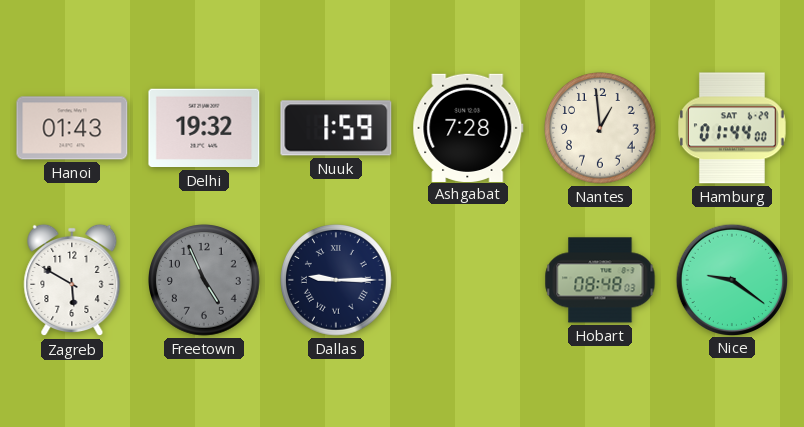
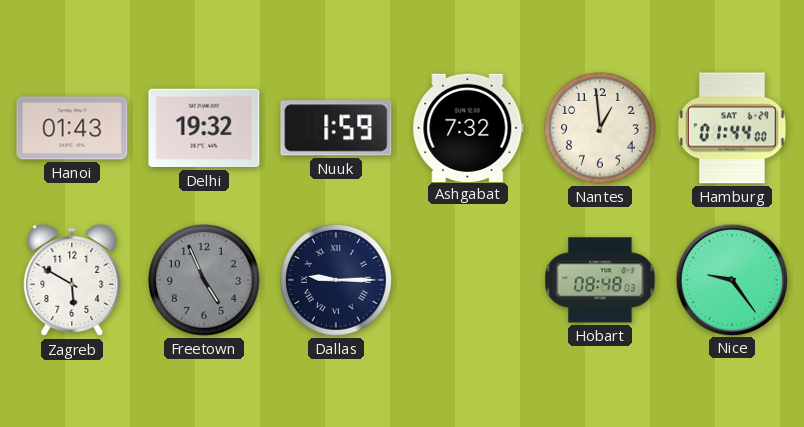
Ashgabat: 7:28 -> 7:32 (468, 127)
Nice: 9:21 -> 9:24 (731, 279)
